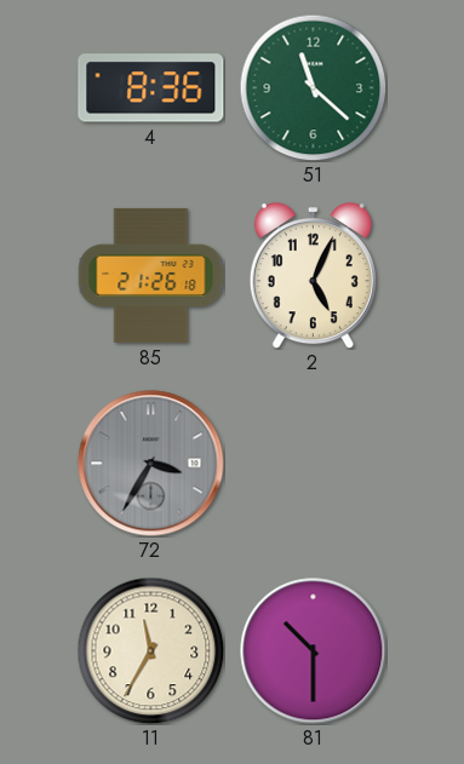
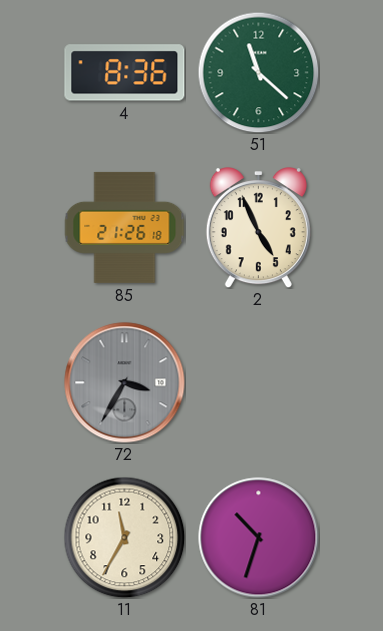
2: 5:04 -> 4:56 (258, 228)
81: 10:30 -> 10:33 (259, 538)
